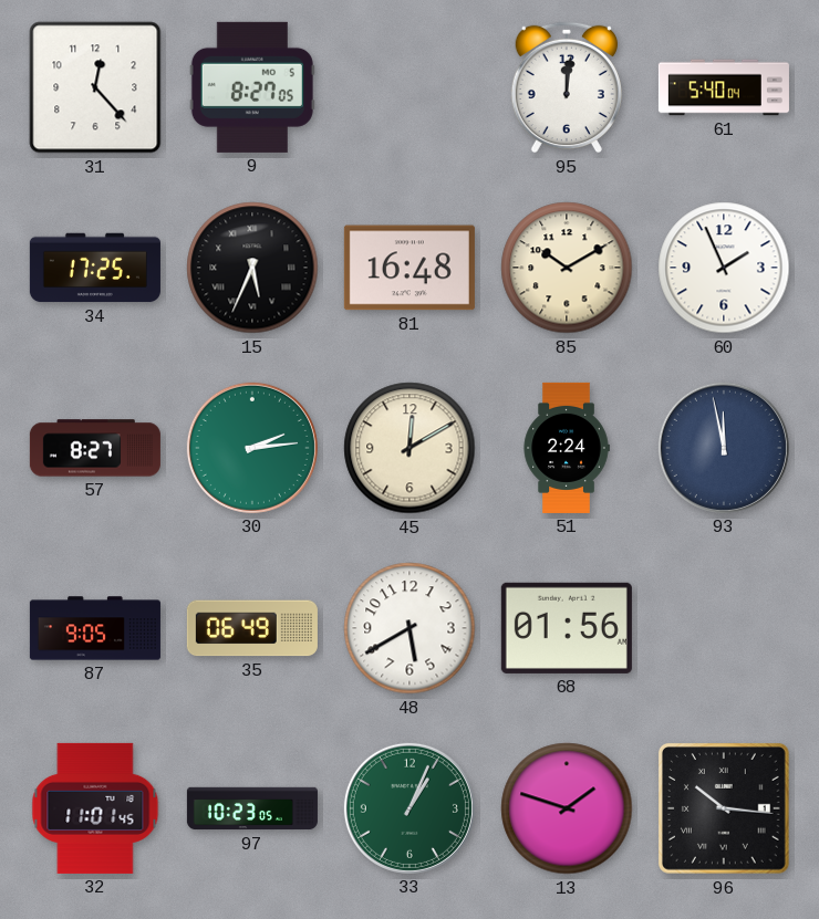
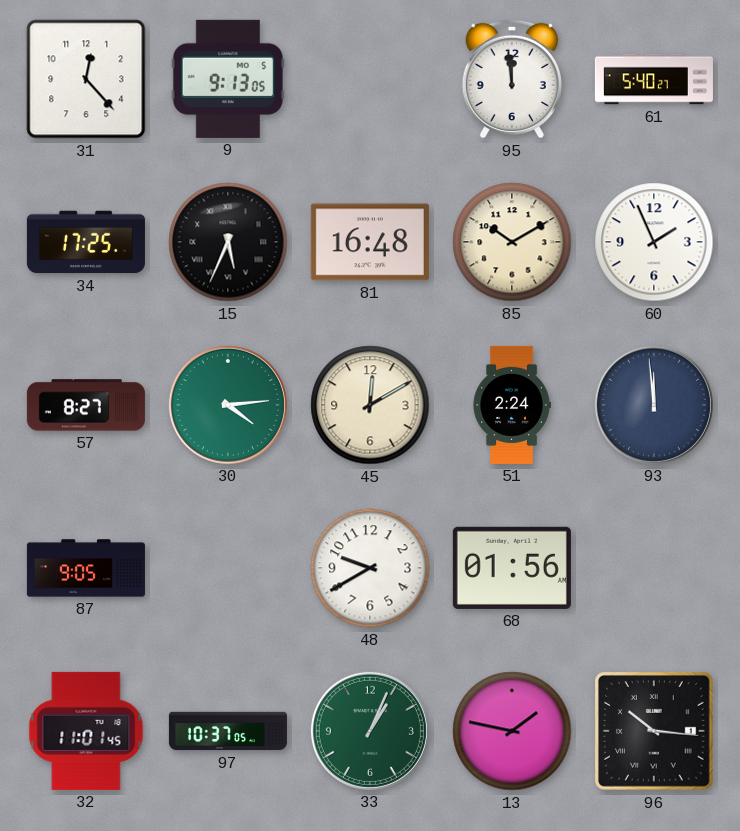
9: 8:27 -> 9:13 (228, 79)
95: 12:01 -> 11:59 (512, 79)
61: 5:40:04 -> 5:40:27 (654, 79)
30: 2:14 -> 4:14 (228, 405)
93: 11:58 -> 11:59 (654, 405)
35: 06:49 -> none (252, 628)
48: 5:40 -> 9:40 (370, 568)
97: 10:23 -> 10:37 (228, 731)
13: 1:48 -> 1:47 (512, 731)
